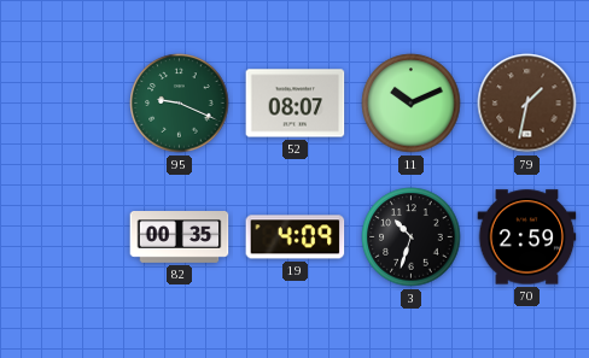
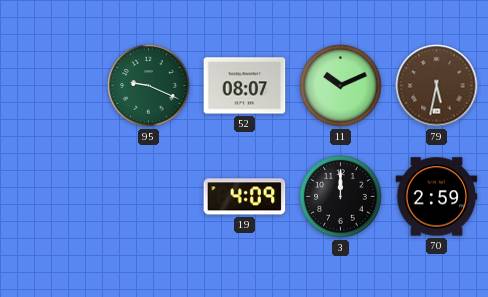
79: 1:32 -> 5:32 (437, 86)
82: 00:35 -> none (180, 237)
3: 10:33 -> 12:00 (341, 197)
